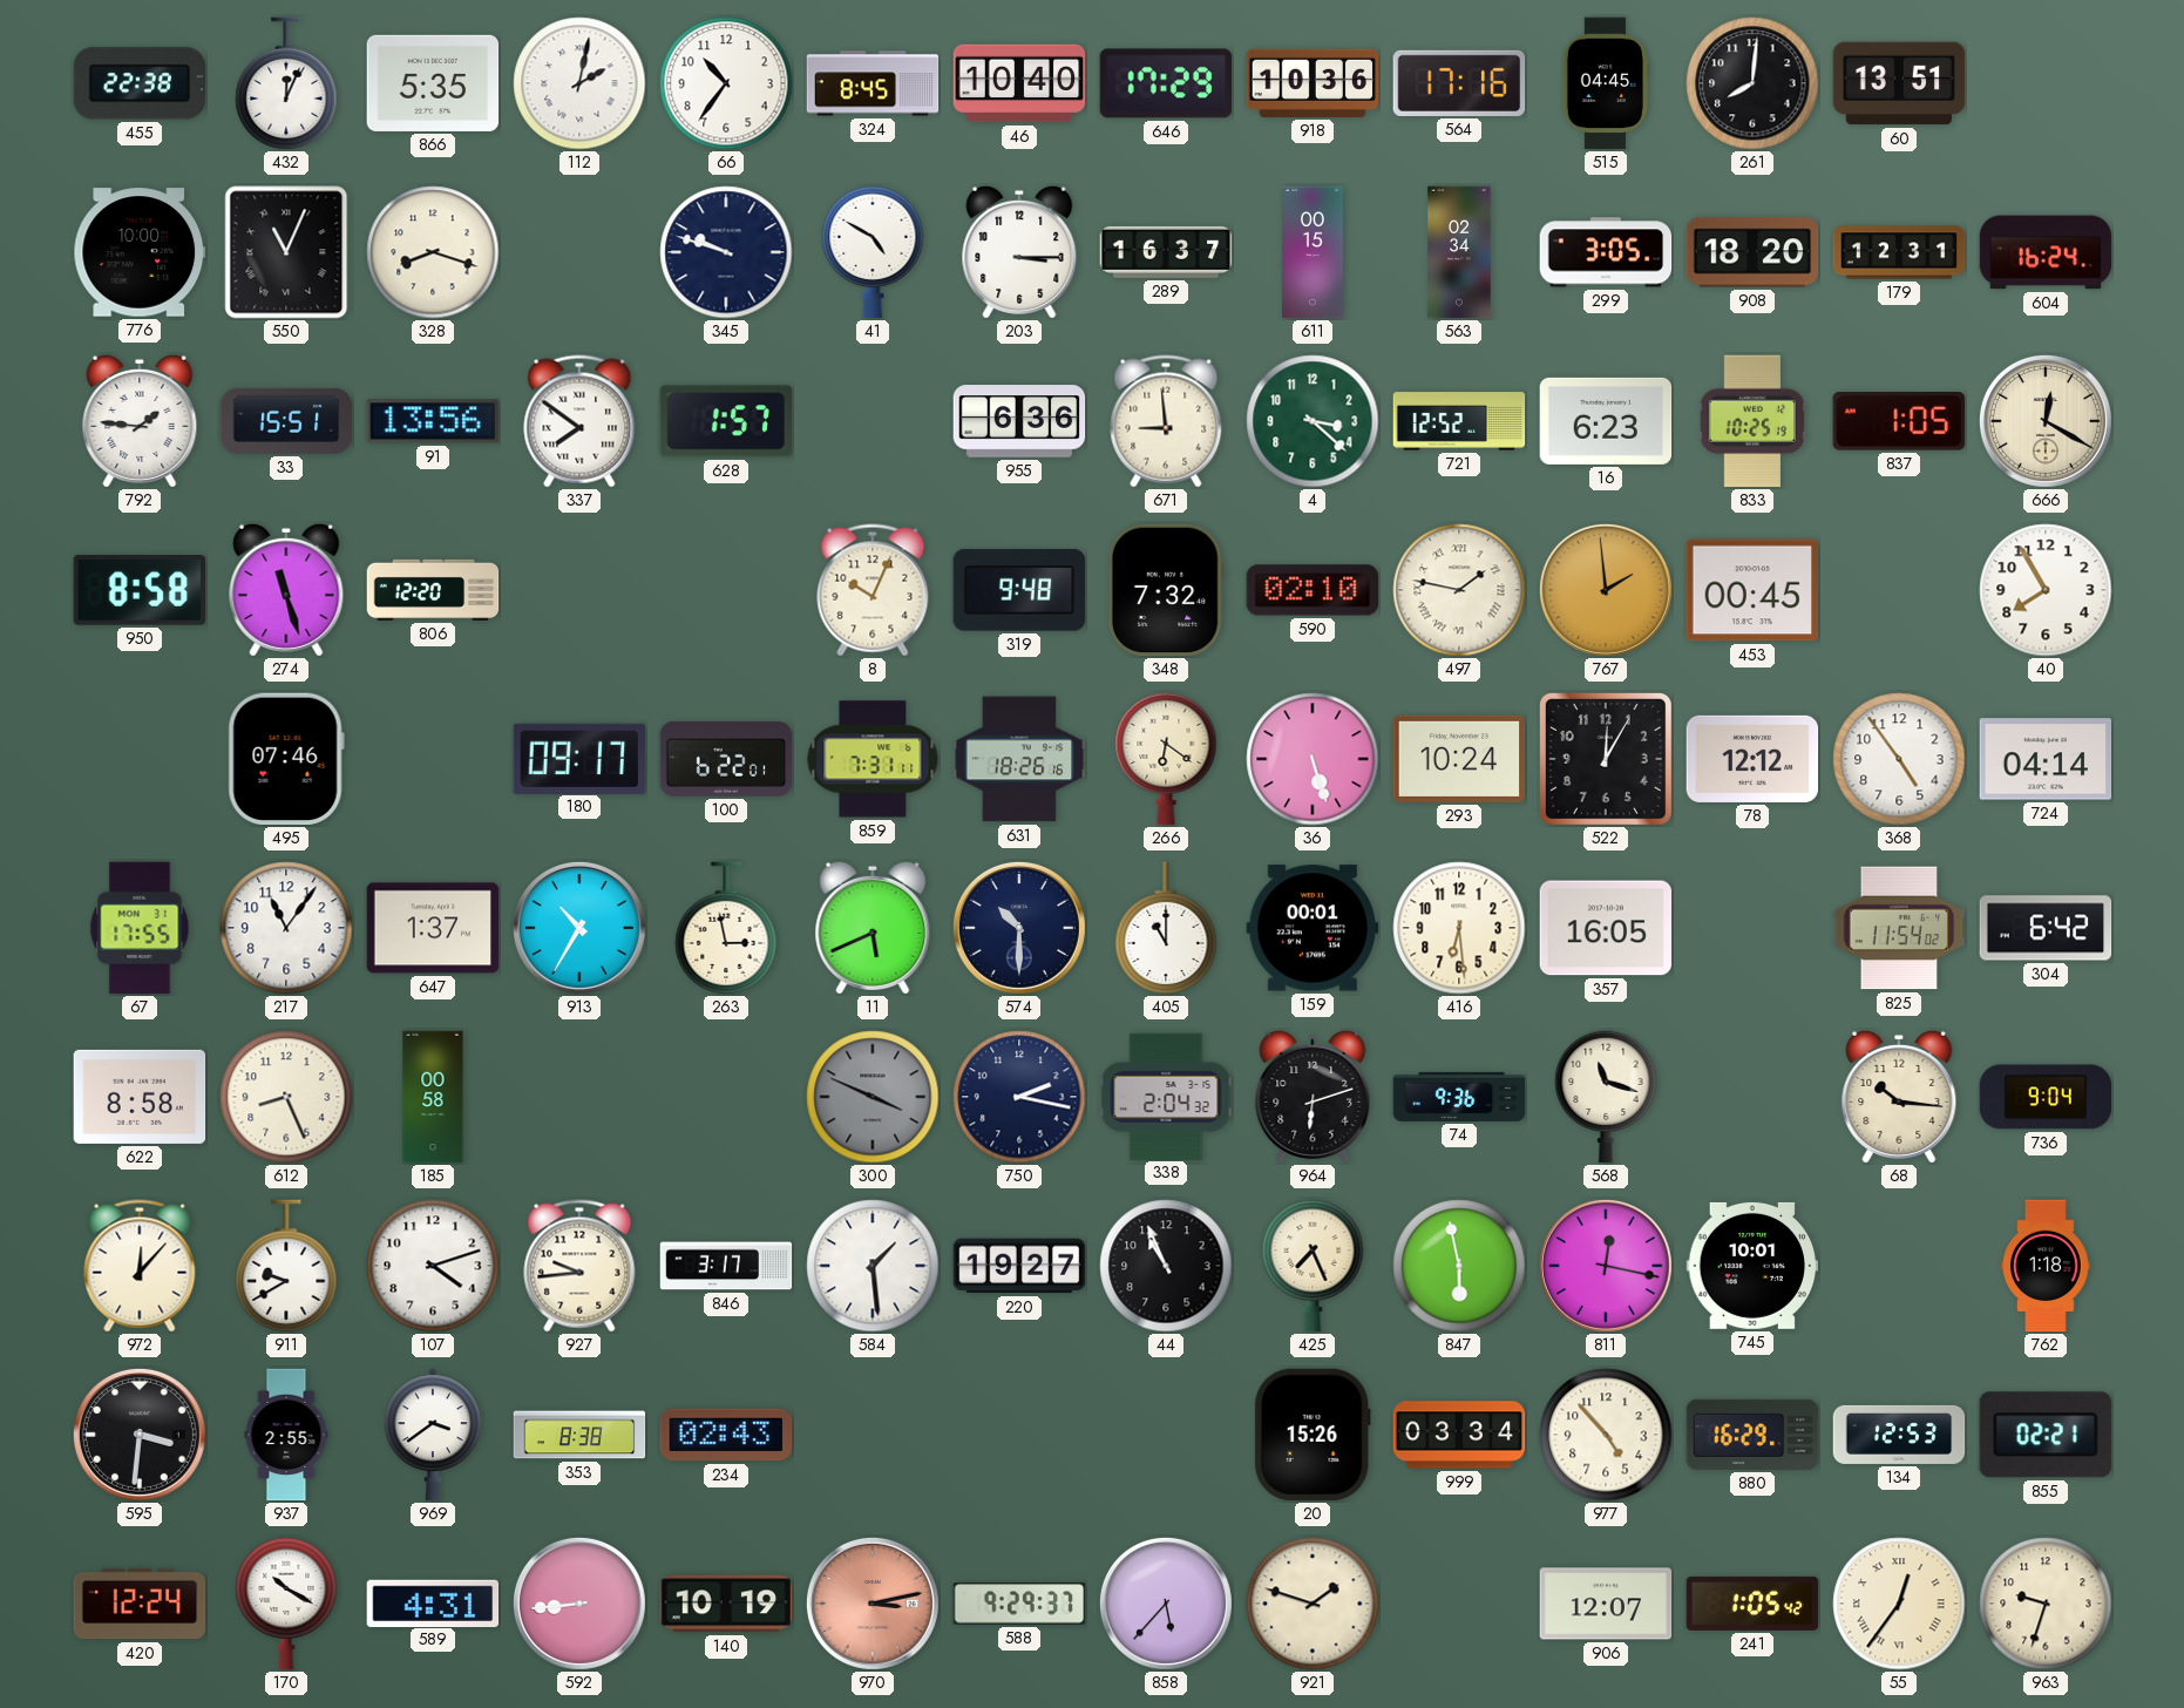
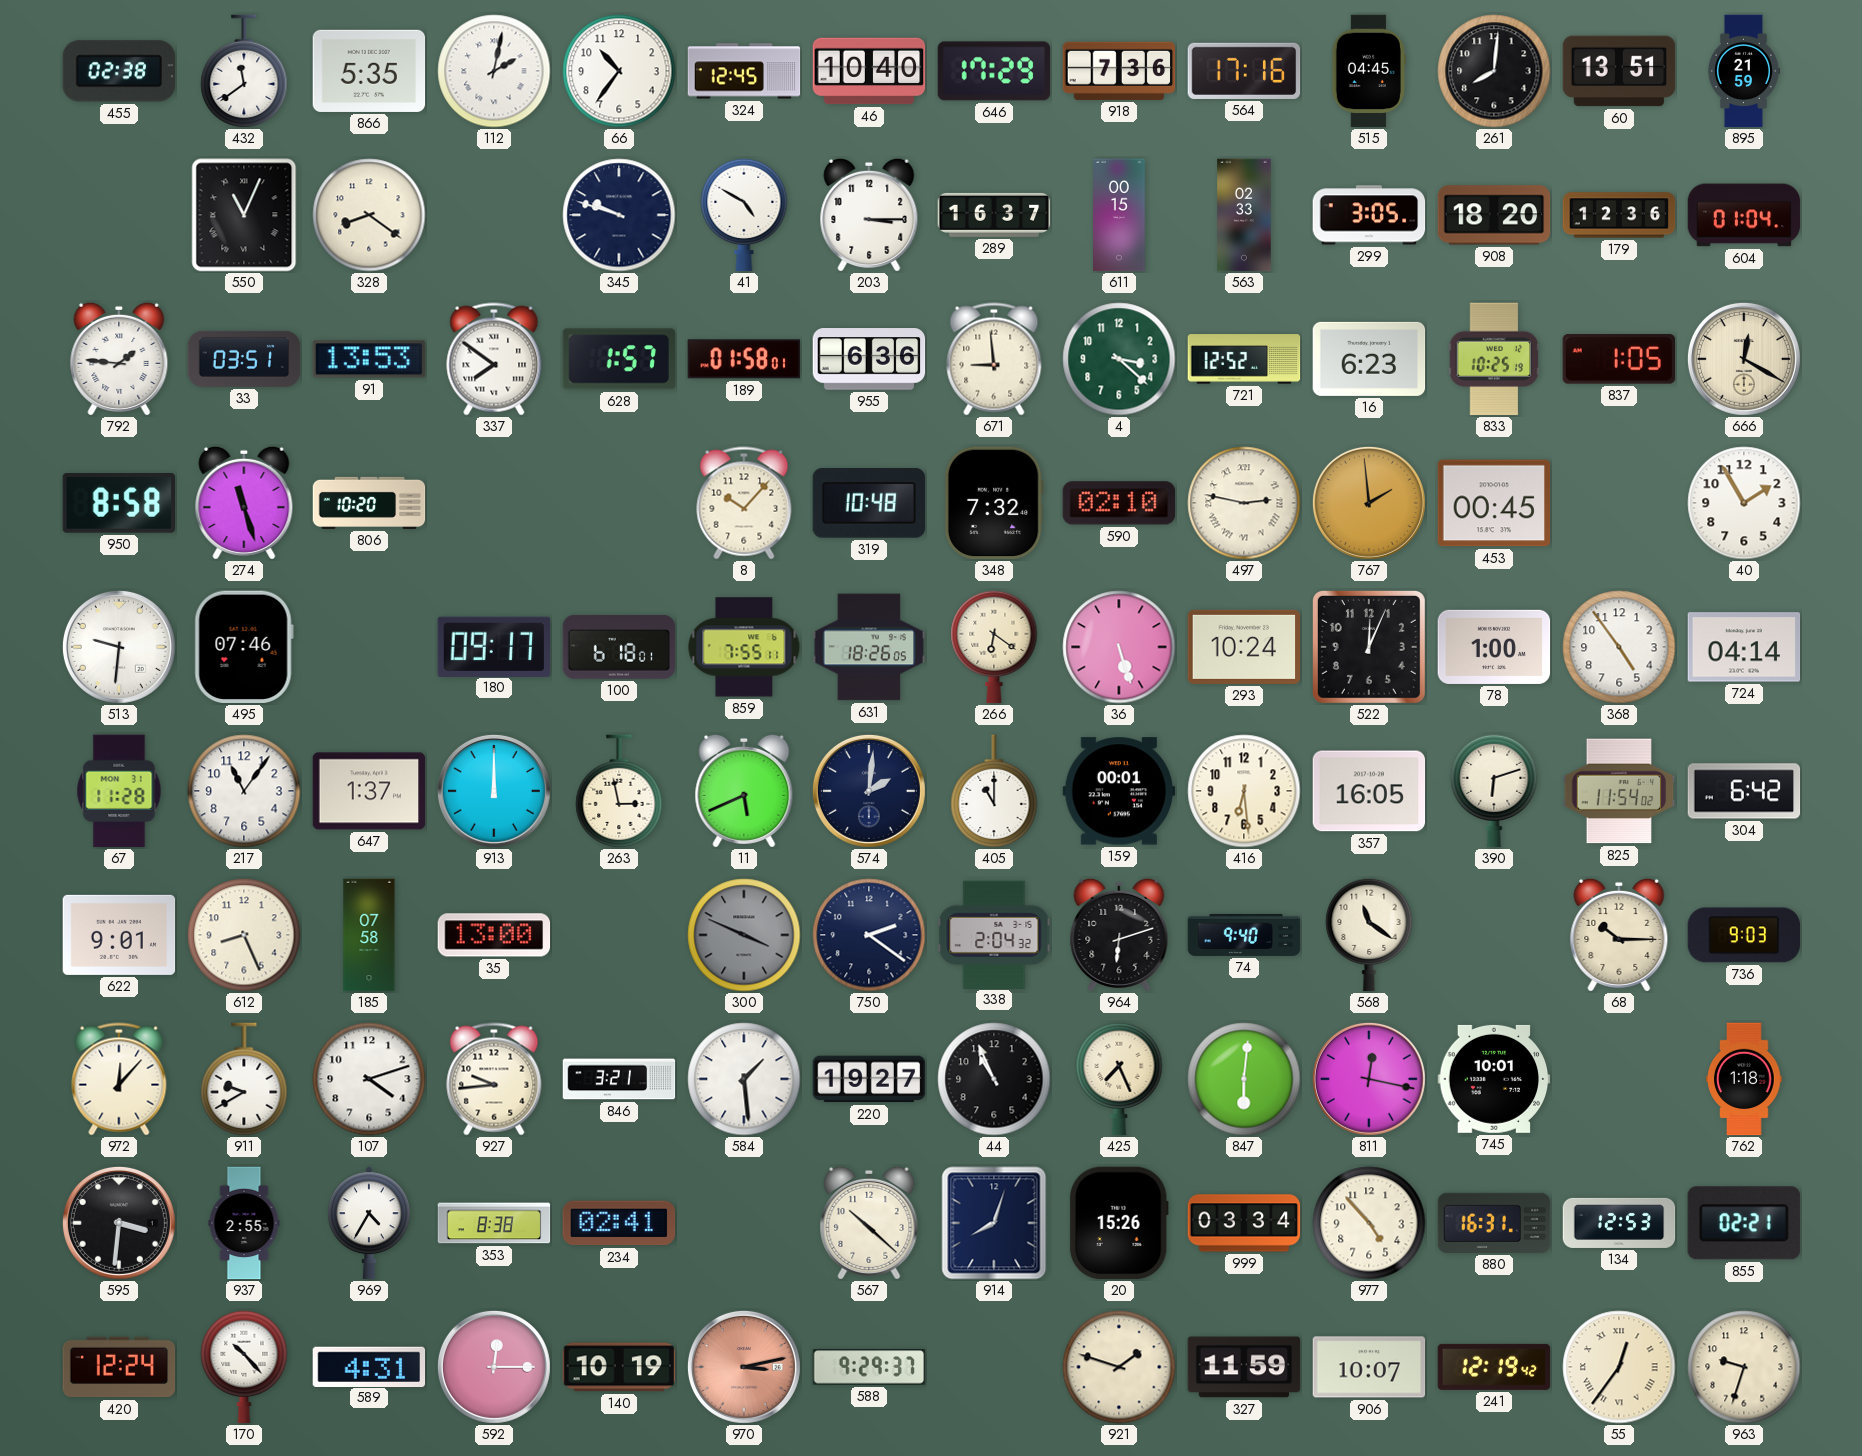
455: 22:38 -> 02:38 (118, 71)
432: 12:04 -> 11:39 (244, 71)
324: 8:45 -> 12:45 (744, 71)
918: 10:36 -> 7:36 (1119, 71)
895: none -> 21:59 (1743, 71)
776: 10:00 -> none (140, 252)
328: 8:18 -> 8:21 (369, 215)
563: 02:34 -> 02:33 (1244, 215)
179: 12:31 -> 12:36 (1619, 215)
604: 16:24 -> 01:04 (1744, 215)
33: 15:51 -> 03:51 (244, 359)
91: 13:56 -> 13:53 (369, 359)
189: none -> 01:58 (744, 359)
806: 12:20 -> 10:20 (369, 503)
8: 10:04 -> 10:07 (744, 503)
319: 9:48 -> 10:48 (869, 504)
497: 1:47 -> 2:47 (1244, 503)
40: 7:55 -> 1:55 (1744, 503)
513: none -> 9:31 (119, 647)
100: 6:22 -> 6:18 (619, 647)
859: 7:31 -> 7:55 (744, 647)
631: 18:26:16 -> 18:26:05 (869, 647)
522: 12:05 -> 12:04 (1369, 647)
78: 12:12 -> 1:00 (1494, 647)
67: 17:55 -> 11:28 (119, 791)
913: 10:35 -> 12:00 (494, 791)
574: 10:30 -> 2:01 (869, 791)
390: none -> 6:12 (1494, 791)
622: 8:58 -> 9:01 (119, 935)
185: 00:58 -> 07:58 (369, 935)
35: none -> 13:00 (494, 935)
750: 2:17 -> 2:21 (869, 935)
74: 9:36 -> 9:40 (1244, 935)
568: 11:18 -> 11:21 (1369, 935)
68: 10:16 -> 10:15 (1619, 935)
736: 9:04 -> 9:03 (1744, 935)
846: 3:17 -> 3:21 (619, 1079)
847: 5:58 -> 6:01 (1244, 1079)
969: 3:39 -> 4:35 (370, 1223)
234: 02:43 -> 02:41 (619, 1223)
567: none -> 10:22 (869, 1223)
914: none -> 8:03 (994, 1223)
880: 16:29 -> 16:31 (1494, 1223)
170: 10:20 -> 10:23 (244, 1367)
592: 8:44 -> 12:15 (494, 1367)
858: 5:37 -> none (1166, 1604)
327: none -> 11:59 (1244, 1367)
906: 12:07 -> 10:07 (1369, 1367)
241: 1:05 -> 12:19 (1494, 1367)
